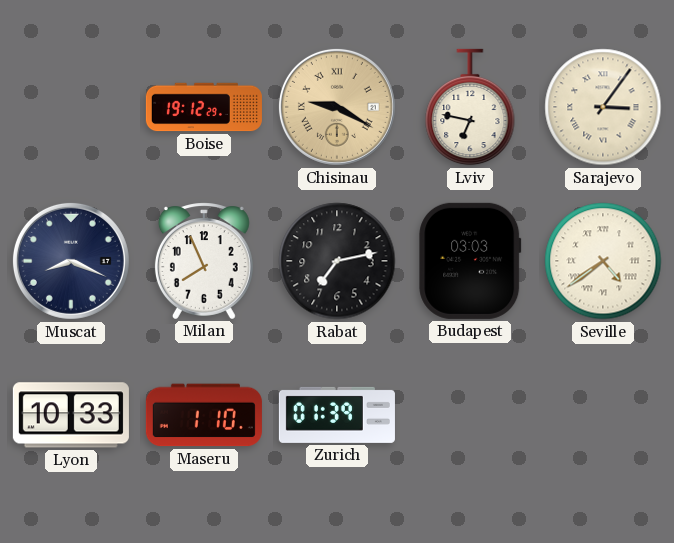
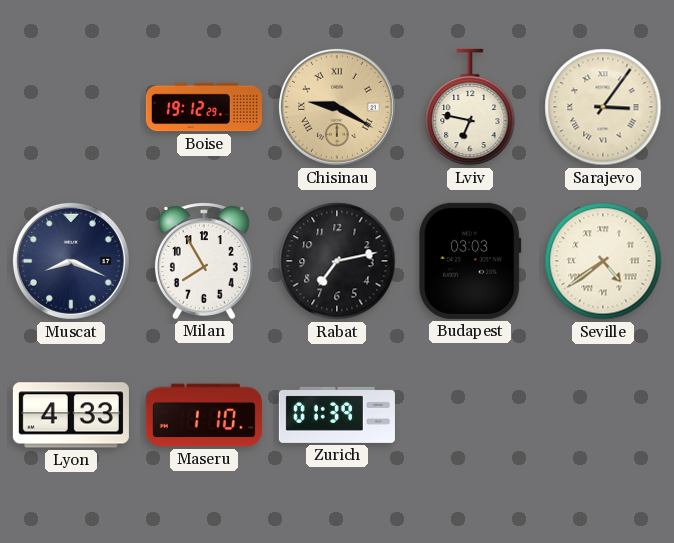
Milan: 7:56 -> 7:55 (204, 261)
Lyon: 10:33 -> 4:33 (71, 415)
